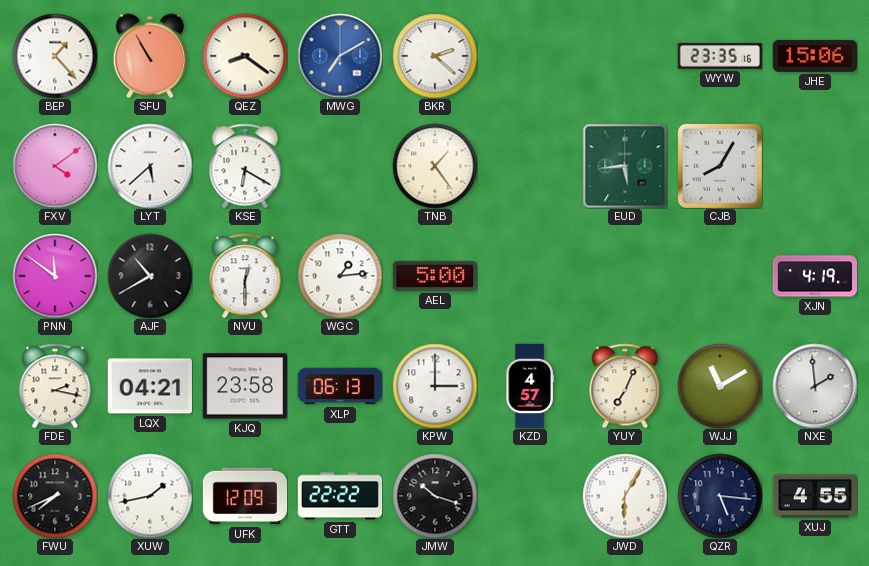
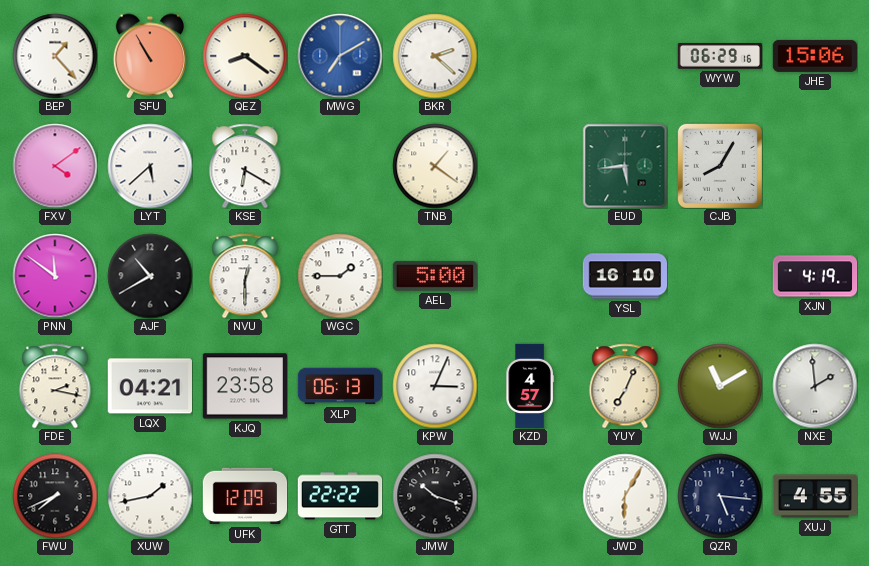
WYW: 23:35 -> 06:29 (719, 57)
TNB: 1:24 -> 1:21 (435, 166)
WGC: 1:14 -> 1:45 (340, 276)
YSL: none -> 16:10 (625, 276)
KPW: 3:00 -> 3:04 (435, 386)
